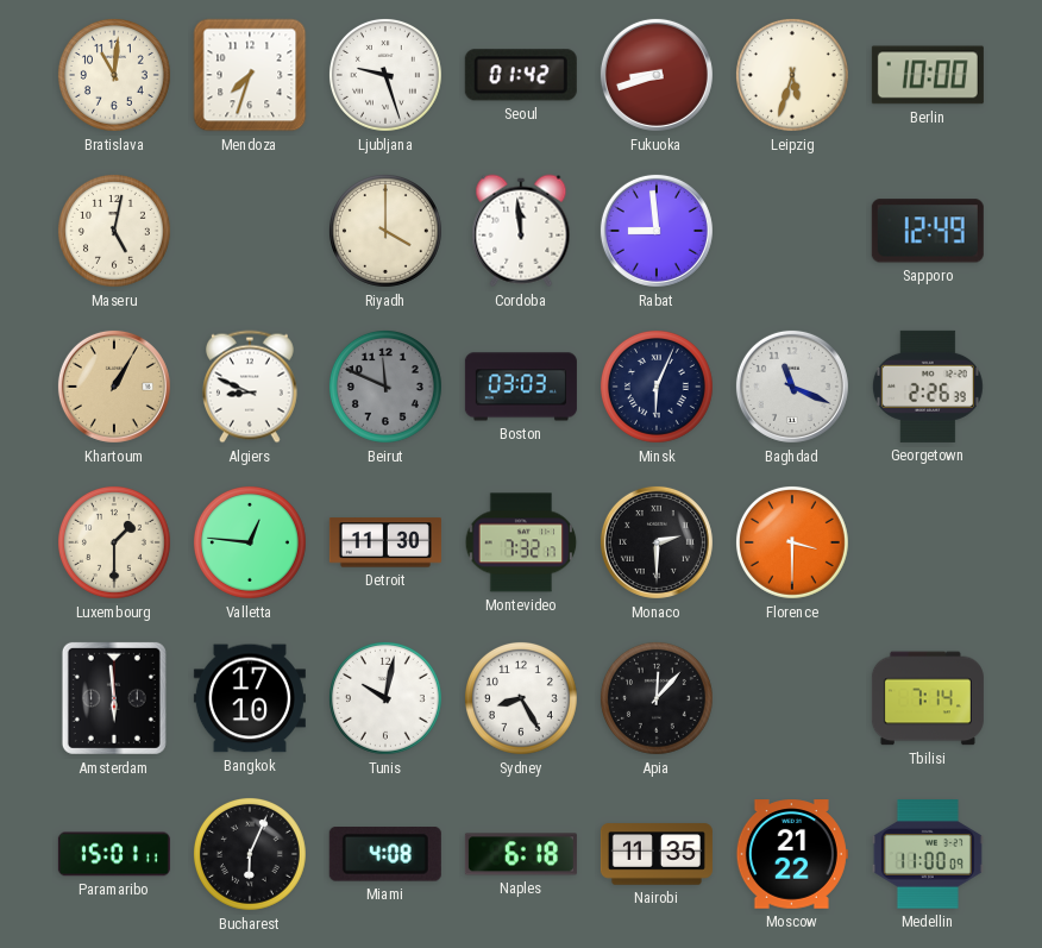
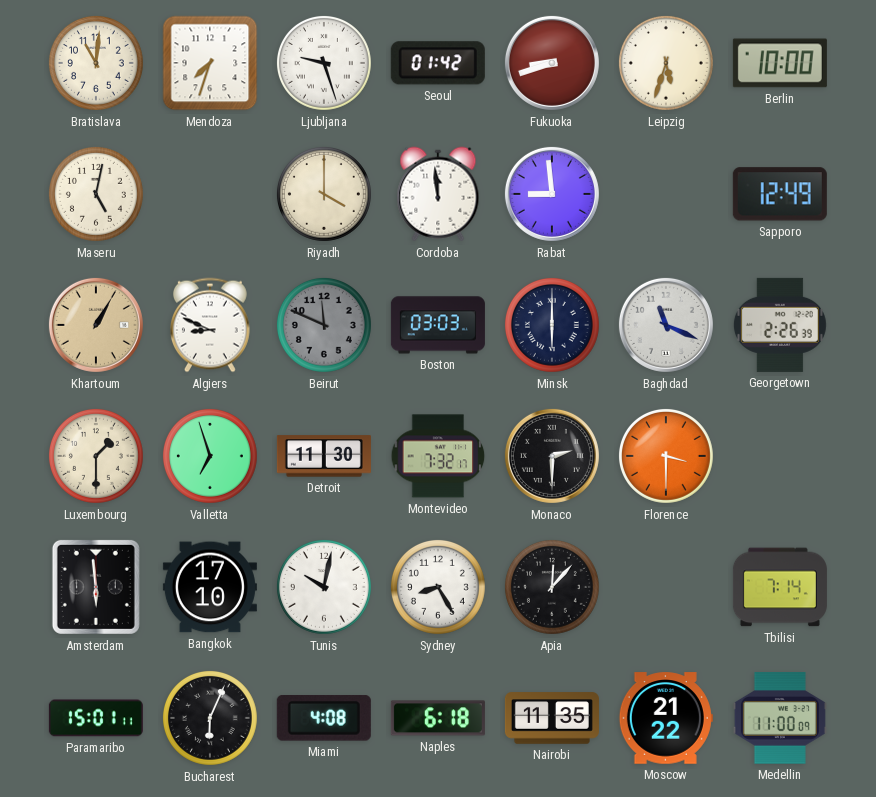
Minsk: 6:04 -> 6:00 (552, 325)
Valletta: 12:46 -> 6:57 (210, 456)
